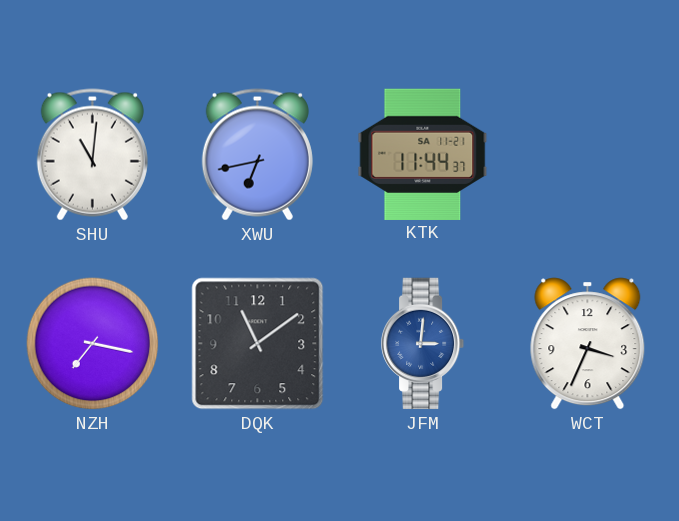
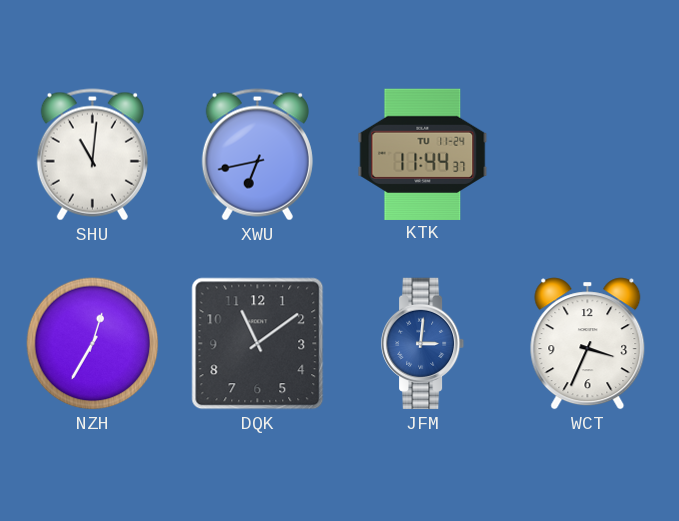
KTK date: SA 11-21 -> TU 11-24 (423, 154)
NZH: 7:17 -> 12:35 (93, 344)
